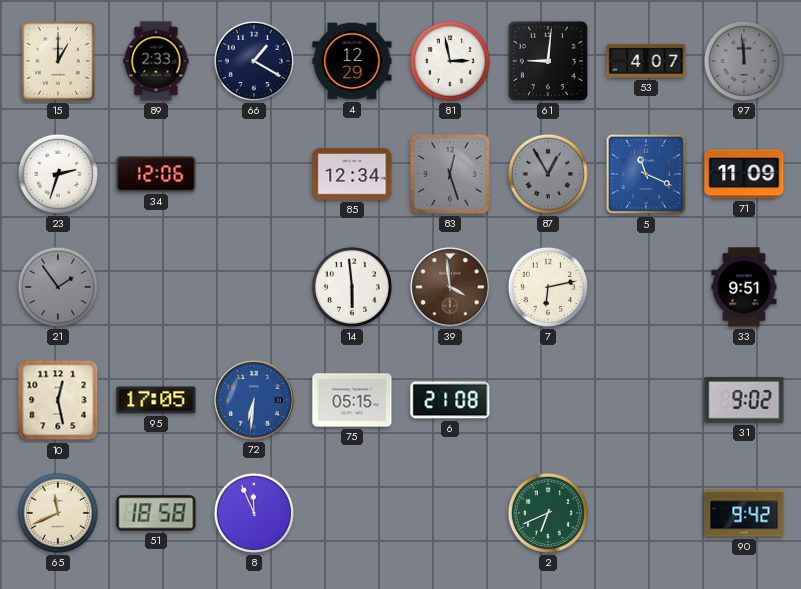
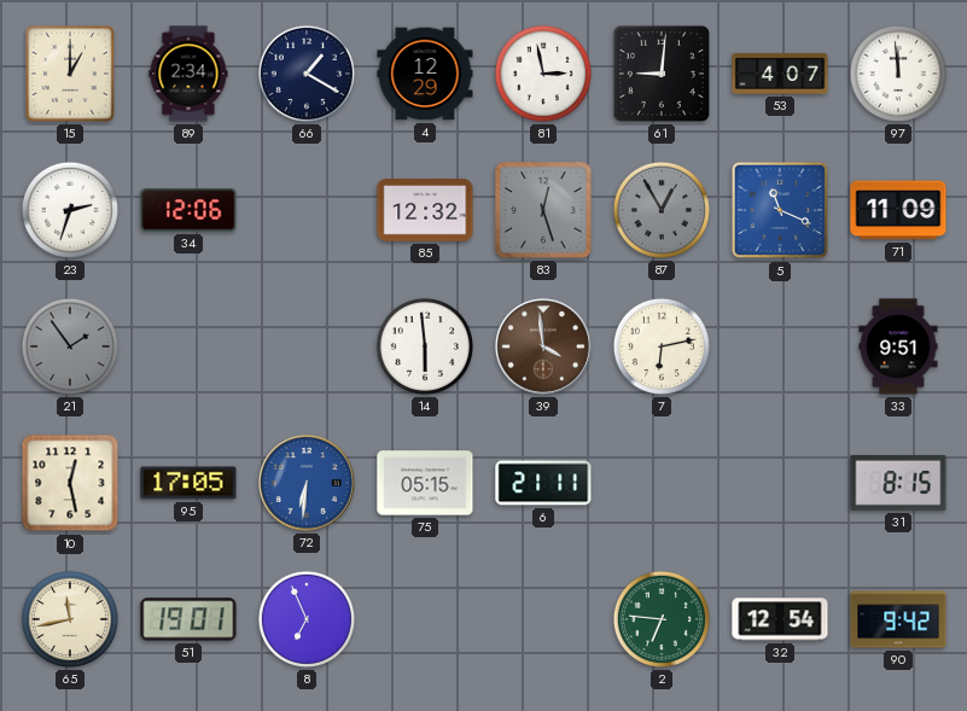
89: 2:33 -> 2:34 (188, 74)
97 dial: grey -> white (898, 74)
85: 12:34 -> 12:32 (425, 211)
6: 21:08 -> 21:11 (543, 483)
31: 9:02 -> 8:15 (898, 483)
65: 11:41 -> 11:43 (70, 619)
51: 18:58 -> 19:01 (188, 619)
8: 11:56 -> 6:56 (307, 619)
2: 6:41 -> 6:46 (662, 619)
32: none -> 12:54 (780, 619)
